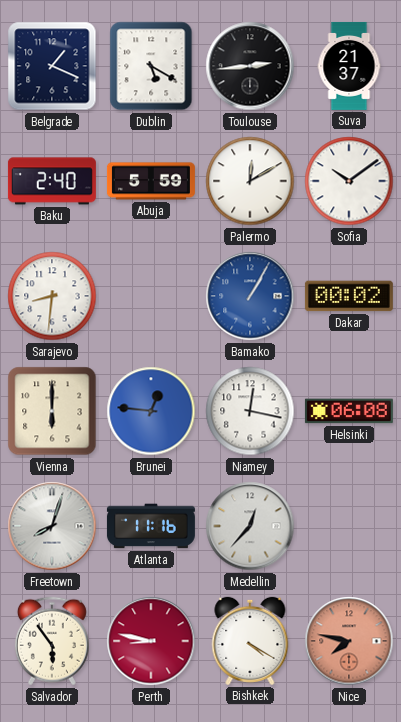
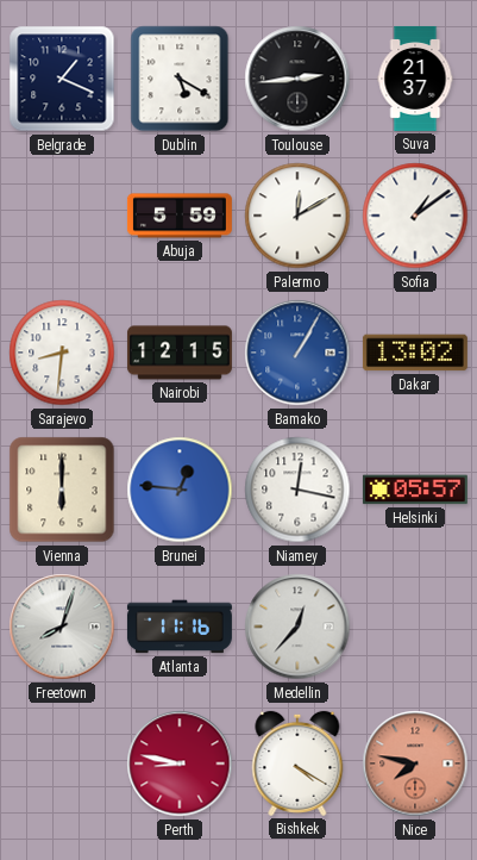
Baku: 2:40 -> none (52, 181)
Sofia: 10:09 -> 1:09 (415, 216)
Nairobi: none -> 12:15 (180, 353)
Dakar: 00:02 -> 13:02 (415, 353)
Helsinki: 06:08 -> 05:57 (415, 490)
Salvador: 5:54 -> none (52, 641)
